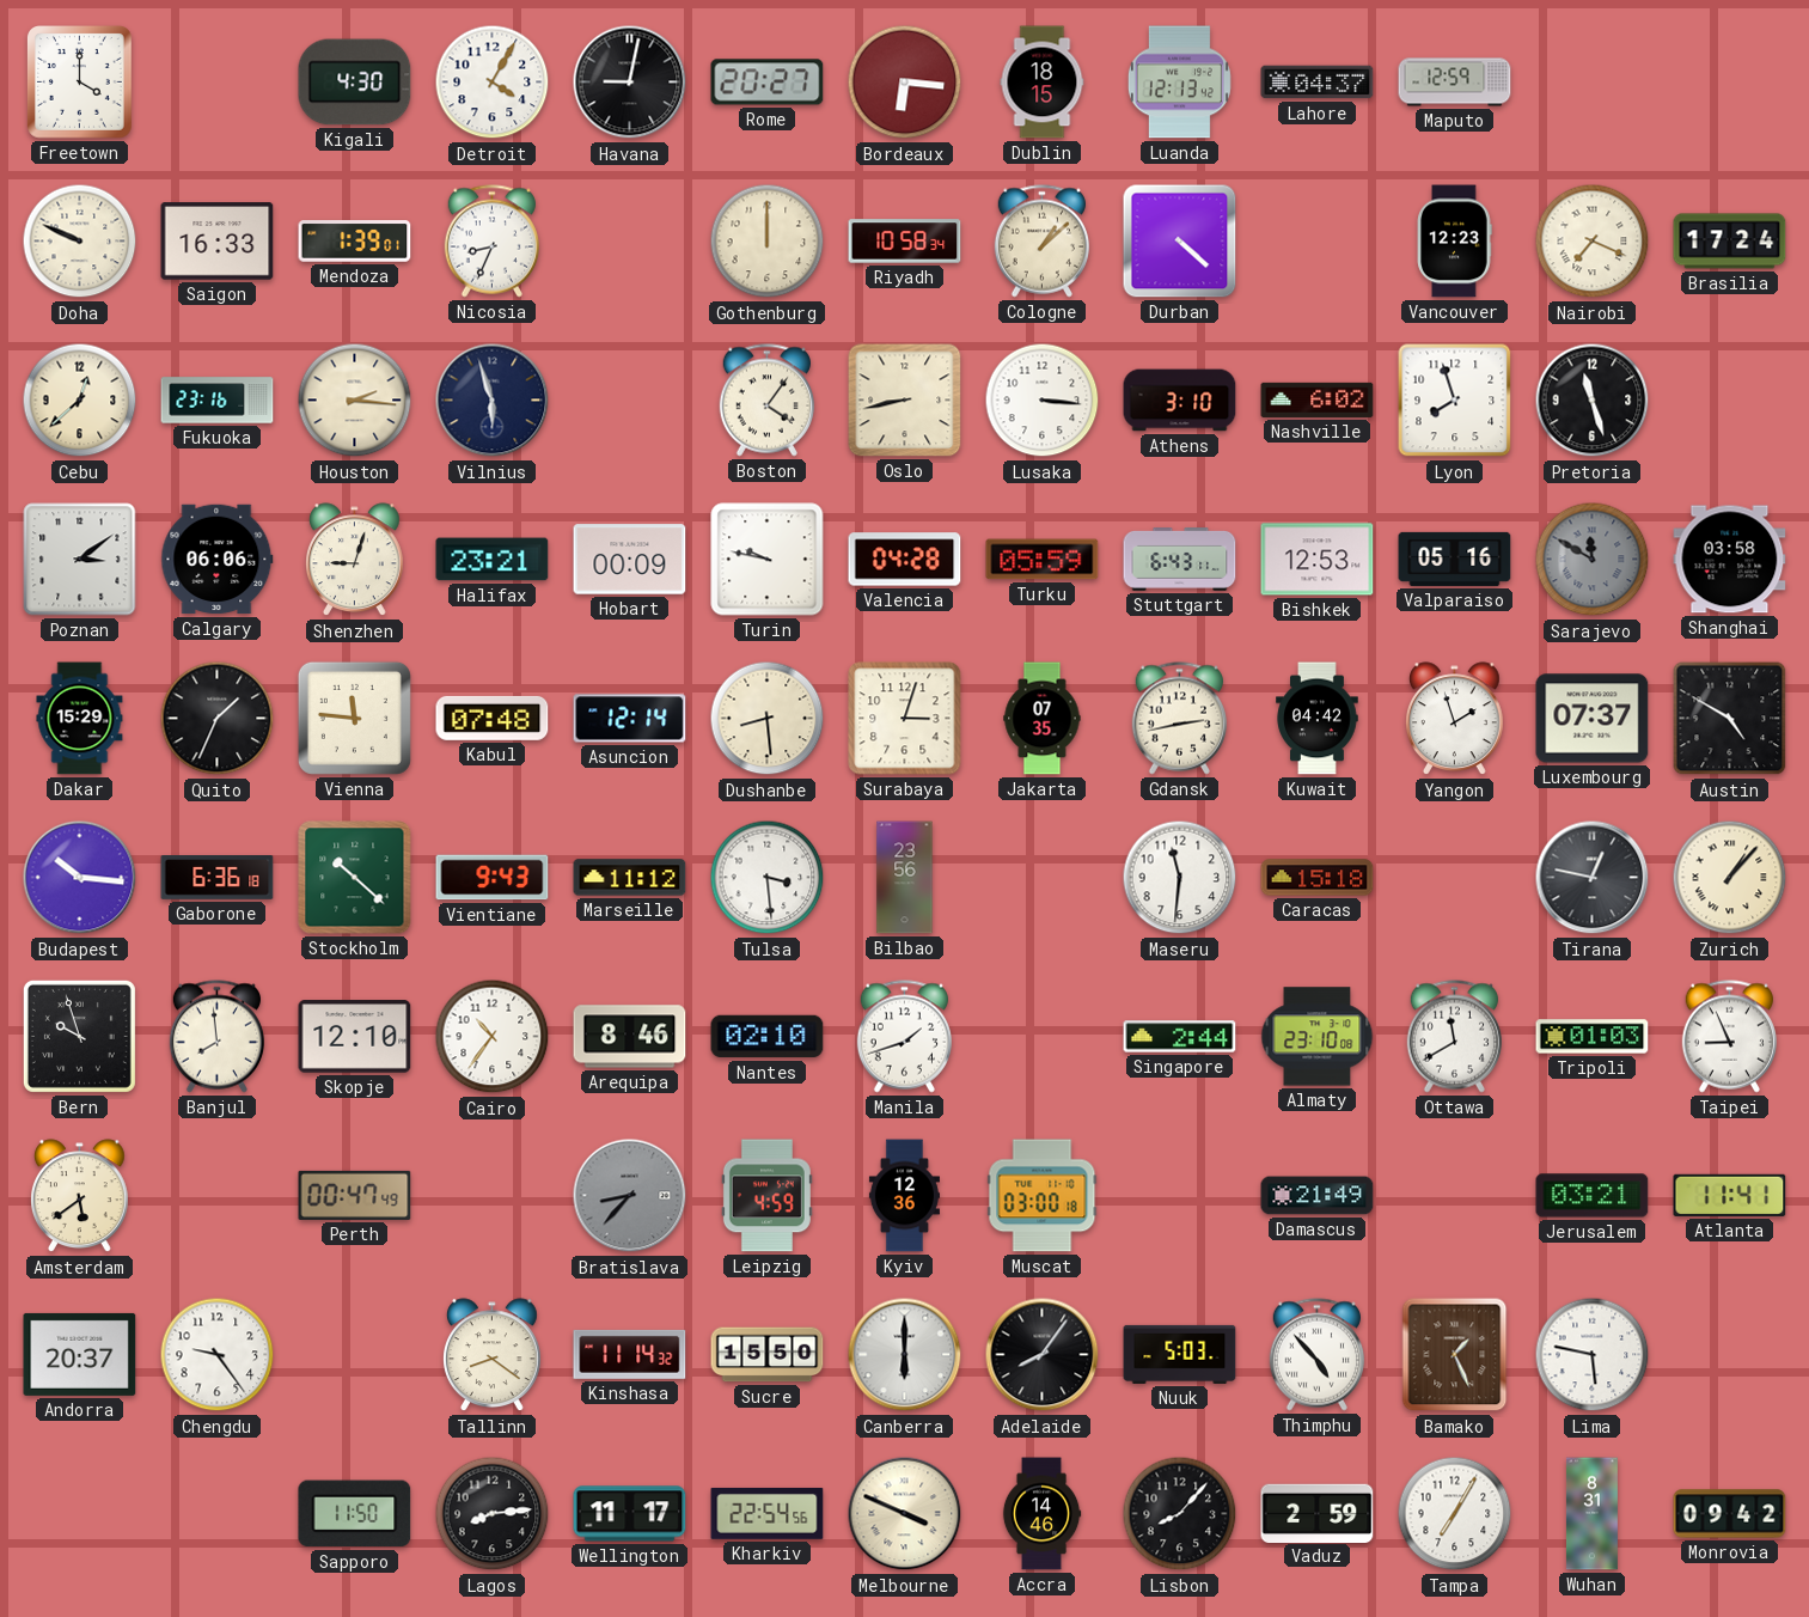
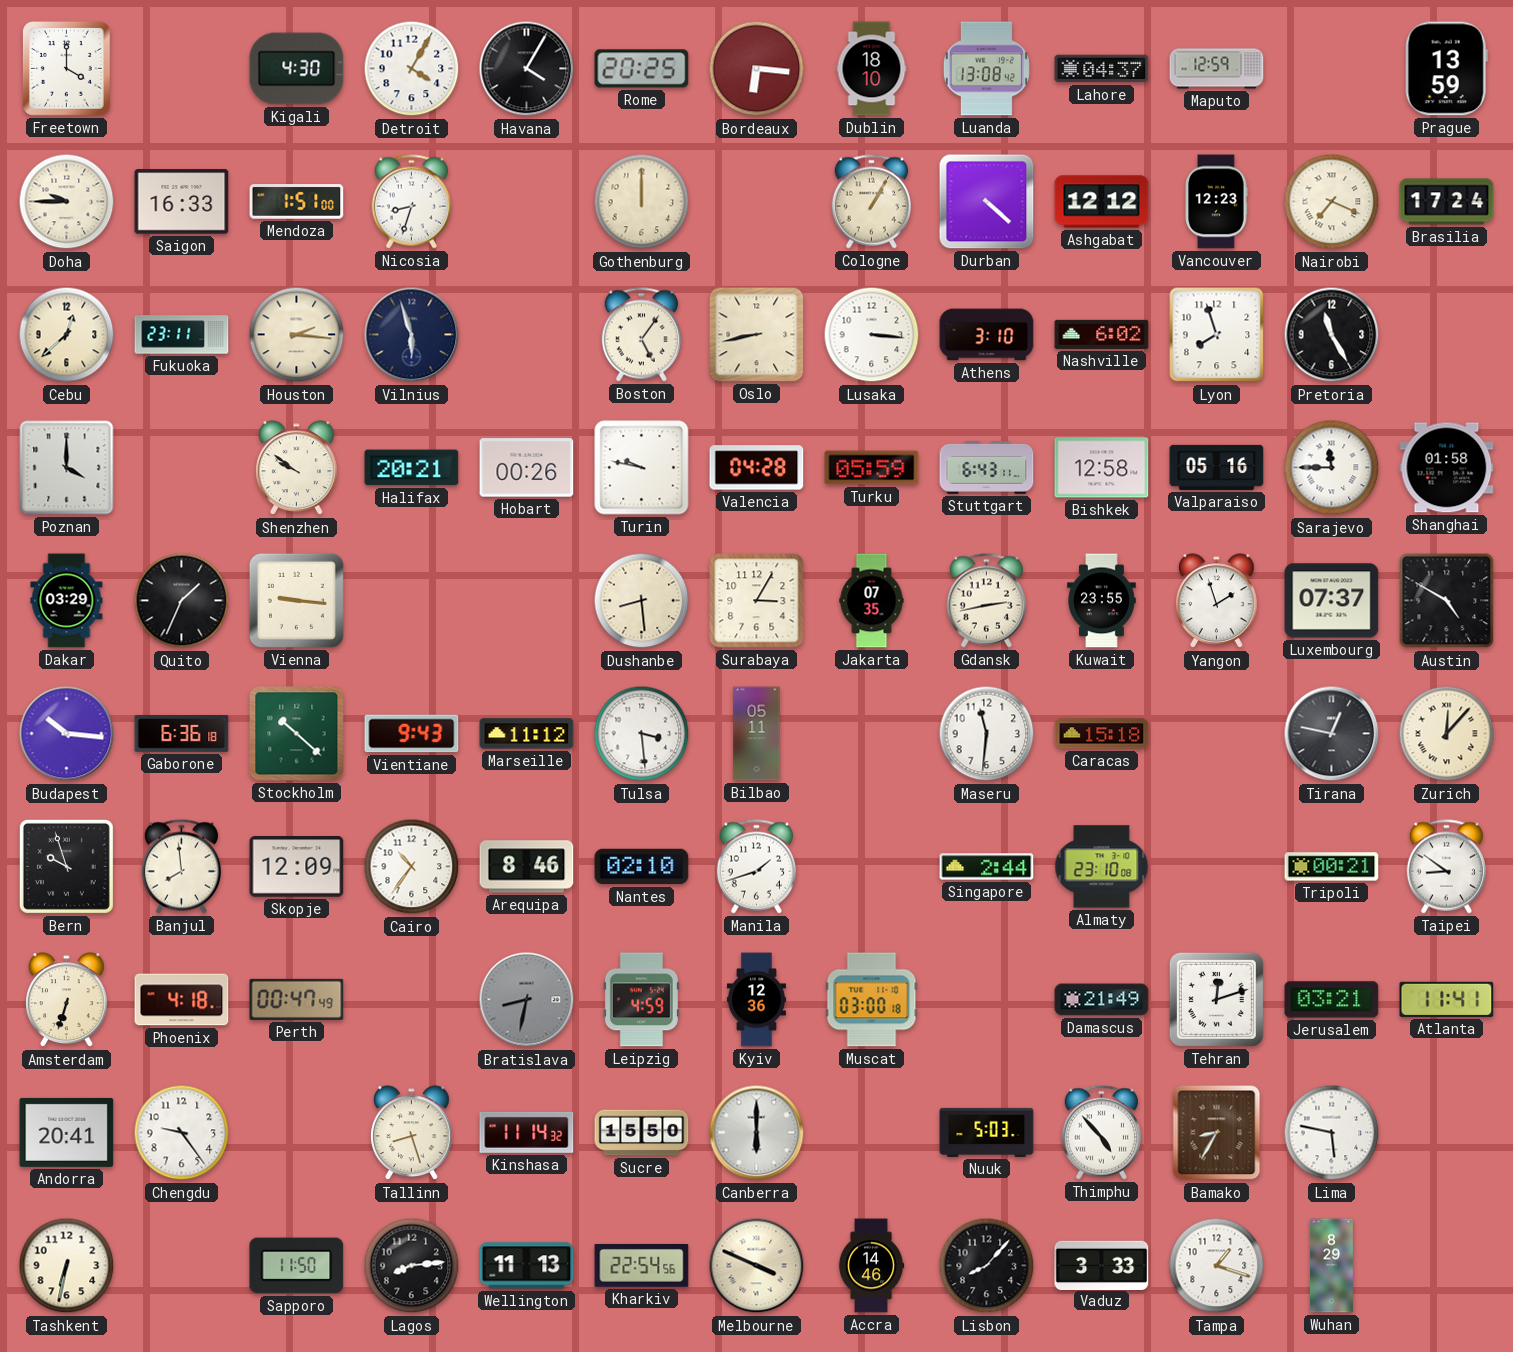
Havana: 9:02 -> 4:05 (527, 69)
Rome: 20:27 -> 20:25 (642, 69)
Dublin: 18:15 -> 18:10 (872, 69)
Luanda: 12:13 -> 13:08 (986, 69)
Prague: none -> 13:59 (1446, 69)
Doha: 9:49 -> 9:45 (67, 202)
Mendoza: 1:39 -> 1:51 (297, 202)
Nicosia: 8:34 -> 8:33 (411, 202)
Riyadh: 10:58 -> none (905, 242)
Cologne: 1:08 -> 1:05 (871, 202)
Ashgabat: none -> 12:12 (1102, 202)
Fukuoka: 23:16 -> 23:11 (182, 335)
Boston: 4:06 -> 5:06 (641, 335)
Pretoria: 11:27 -> 11:25 (1332, 335)
Poznan: 3:09 -> 4:00 (67, 468)
Calgary: 06:06 -> none (218, 560)
Shenzhen: 9:03 -> 9:51 (297, 468)
Halifax: 23:21 -> 20:21 (412, 468)
Hobart: 00:09 -> 00:26 (527, 468)
Bishkek: 12:53 -> 12:58 (1102, 468)
Sarajevo: 11:50 -> 11:45 (1332, 468)
Sarajevo dial: grey -> white (1332, 468)
Shanghai: 03:58 -> 01:58 (1447, 468)
Dakar: 15:29 -> 03:29 (67, 601)
Vienna: 11:46 -> 9:16 (296, 600)
Kabul: 07:48 -> none (493, 718)
Asuncion: 12:14 -> none (630, 719)
Surabaya: 3:03 -> 3:05 (757, 601)
Kuwait: 04:42 -> 23:55 (1102, 601)
Bilbao: 23:56 -> 05:11 (757, 734)
Zurich: 1:07 -> 12:07 (1447, 734)
Skopje: 12:10 -> 12:09 (297, 867)
Ottawa: 11:40 -> none (1454, 1037)
Tripoli: 01:03 -> 00:21 (1332, 867)
Taipei: 8:56 -> 8:51 (1446, 867)
Amsterdam: 5:39 -> 6:33 (67, 1000)
Phoenix: none -> 4:18 (182, 1000)
Bratislava: 8:37 -> 8:32 (527, 1000)
Tehran: none -> 12:12 (1216, 999)
Andorra: 20:37 -> 20:41 (67, 1132)
Tallinn: 8:21 -> 8:27 (412, 1133)
Adelaide: 8:06 -> none (1043, 1355)
Bamako: 1:26 -> 8:35 (1217, 1133)
Tashkent: none -> 6:32 (67, 1266)
Wellington: 11:17 -> 11:13 (527, 1266)
Vaduz: 2:59 -> 3:33 (1102, 1265)
Tampa: 7:05 -> 1:18 (1217, 1266)
Wuhan: 8:31 -> 8:29 (1331, 1266)
Monrovia: 09:42 -> none (1730, 1514)
